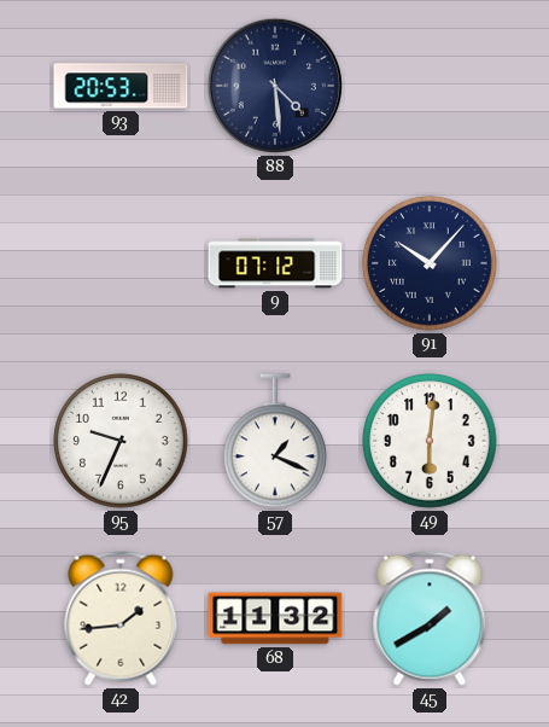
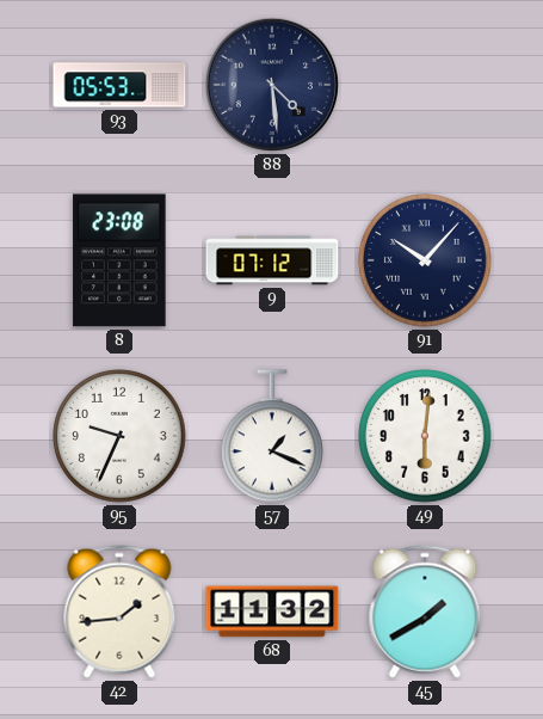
93: 20:53 -> 05:53 (119, 85)
8: none -> 23:08 (119, 260)
